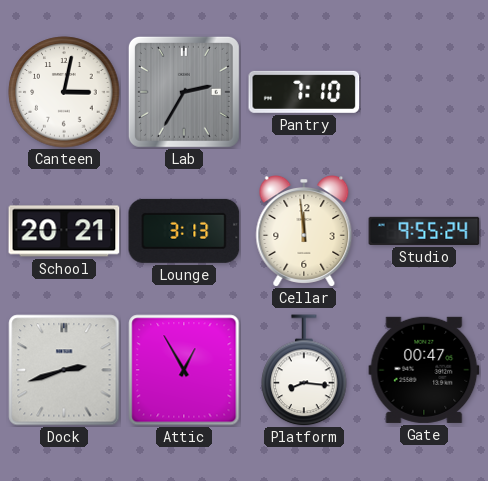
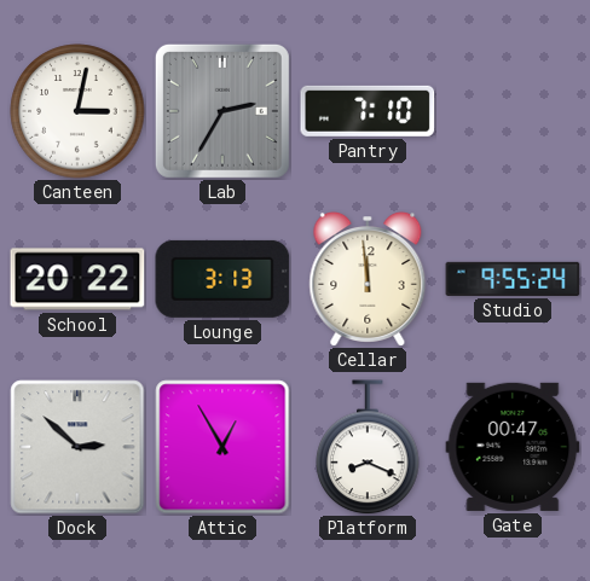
School: 20:21 -> 20:22 (77, 279)
Dock: 2:42 -> 2:52 (77, 447)
Platform: 8:16 -> 8:19 (368, 447)
